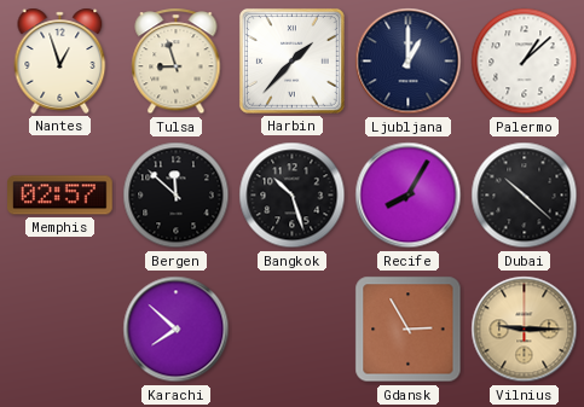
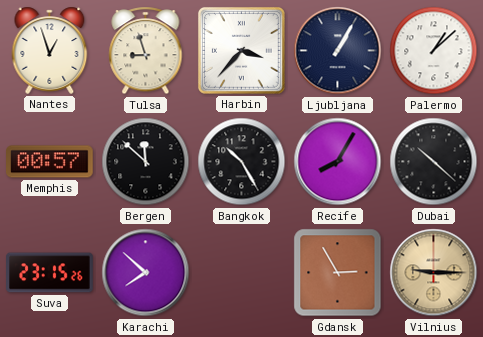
Harbin: 1:37 -> 3:37 (241, 50)
Ljubljana: 1:00 -> 1:05 (338, 51)
Memphis: 02:57 -> 00:57 (50, 162)
Bangkok: 10:27 -> 10:25 (242, 162)
Suva: none -> 23:15 (50, 273)
